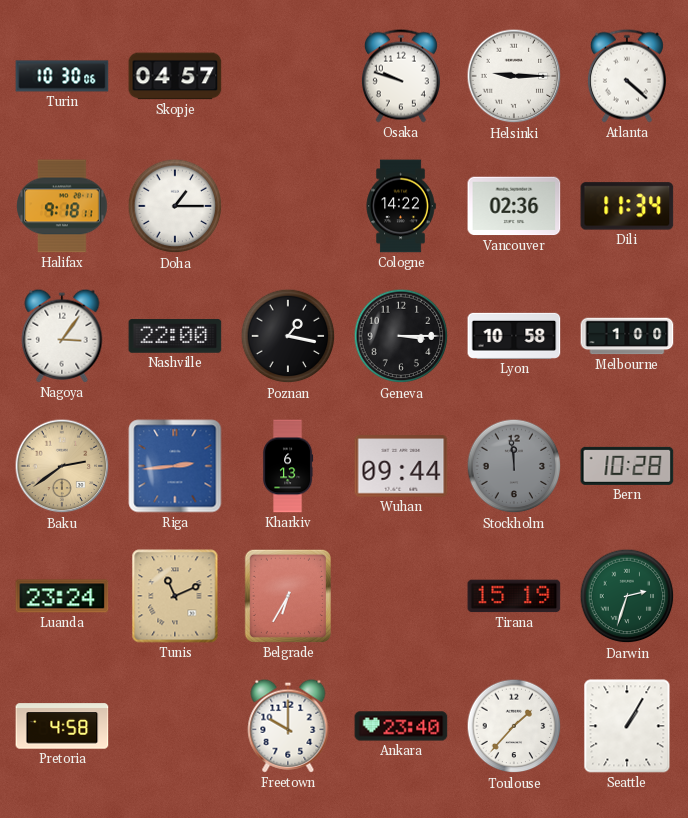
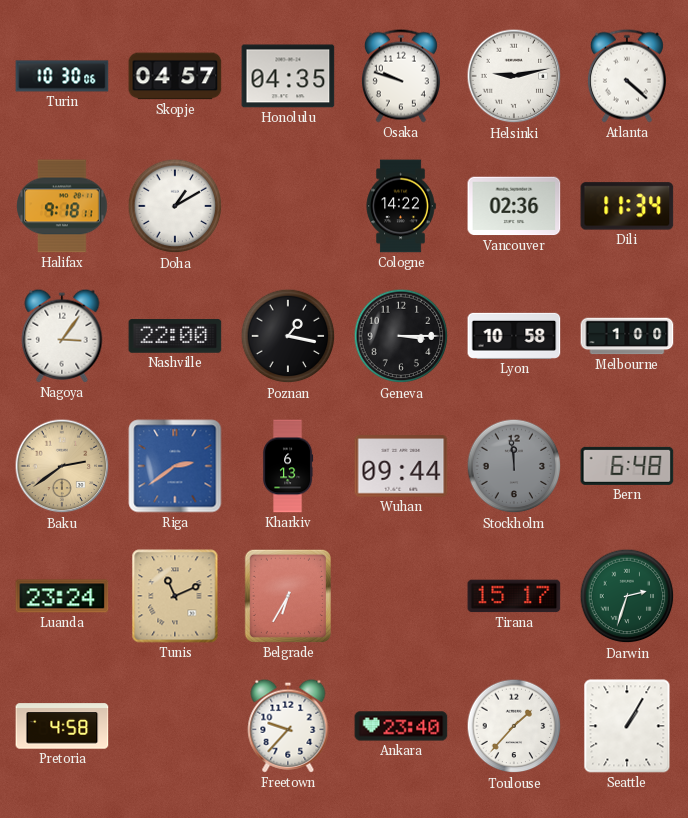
Honolulu: none -> 04:35 (288, 76)
Helsinki: 9:15 -> 9:13 (514, 76)
Doha: 1:15 -> 1:10 (175, 206)
Riga: 2:44 -> 2:39 (175, 466)
Bern: 10:28 -> 6:48 (627, 466)
Tirana: 15:19 -> 15:17 (514, 596)
Freetown: 10:00 -> 9:37 (288, 726)
